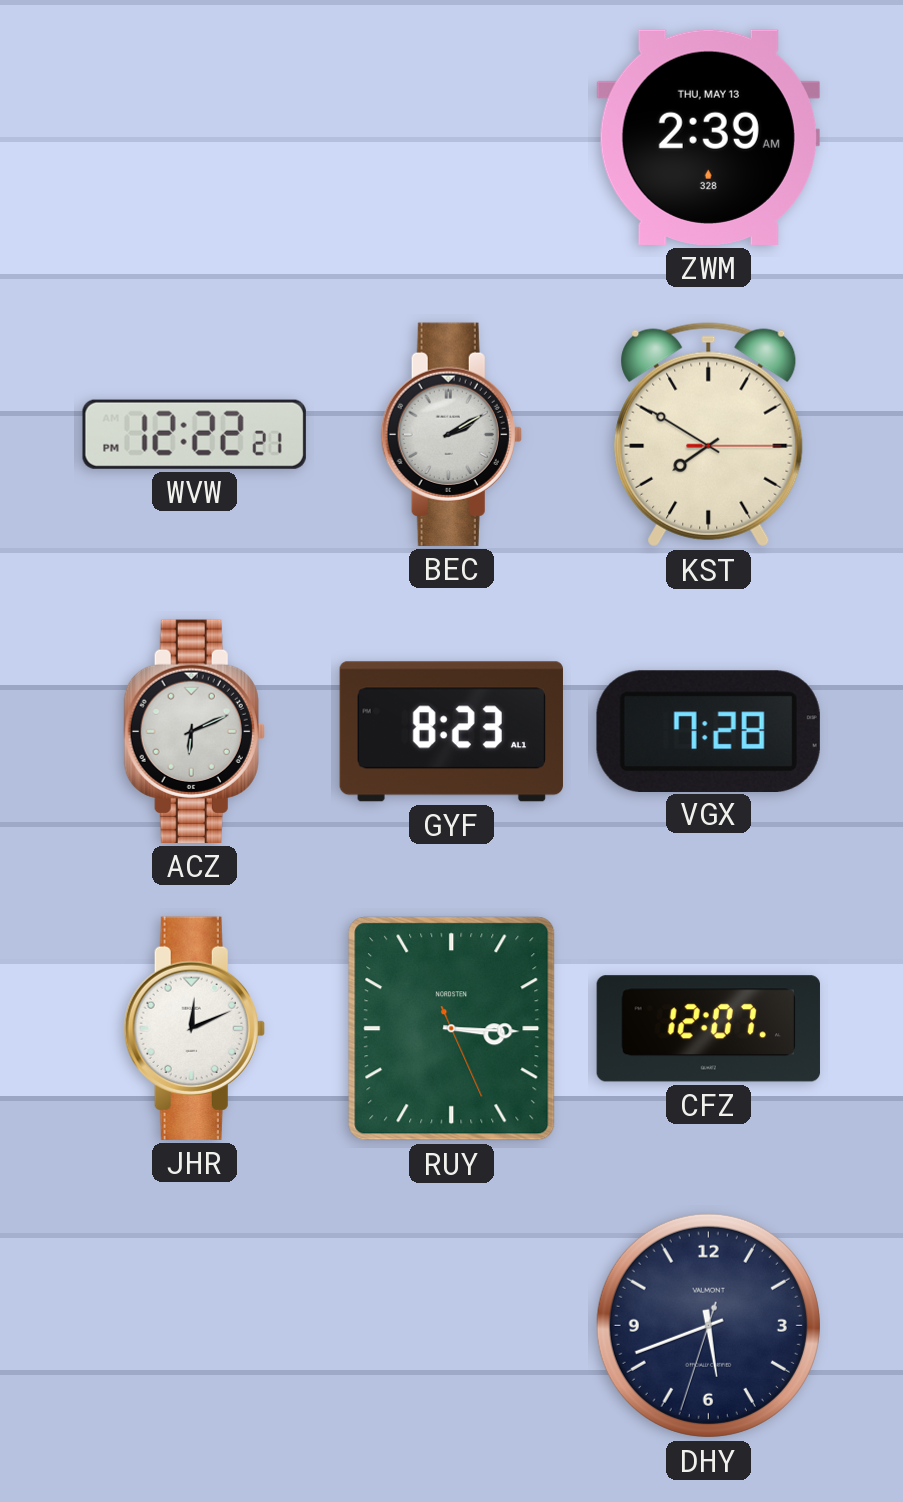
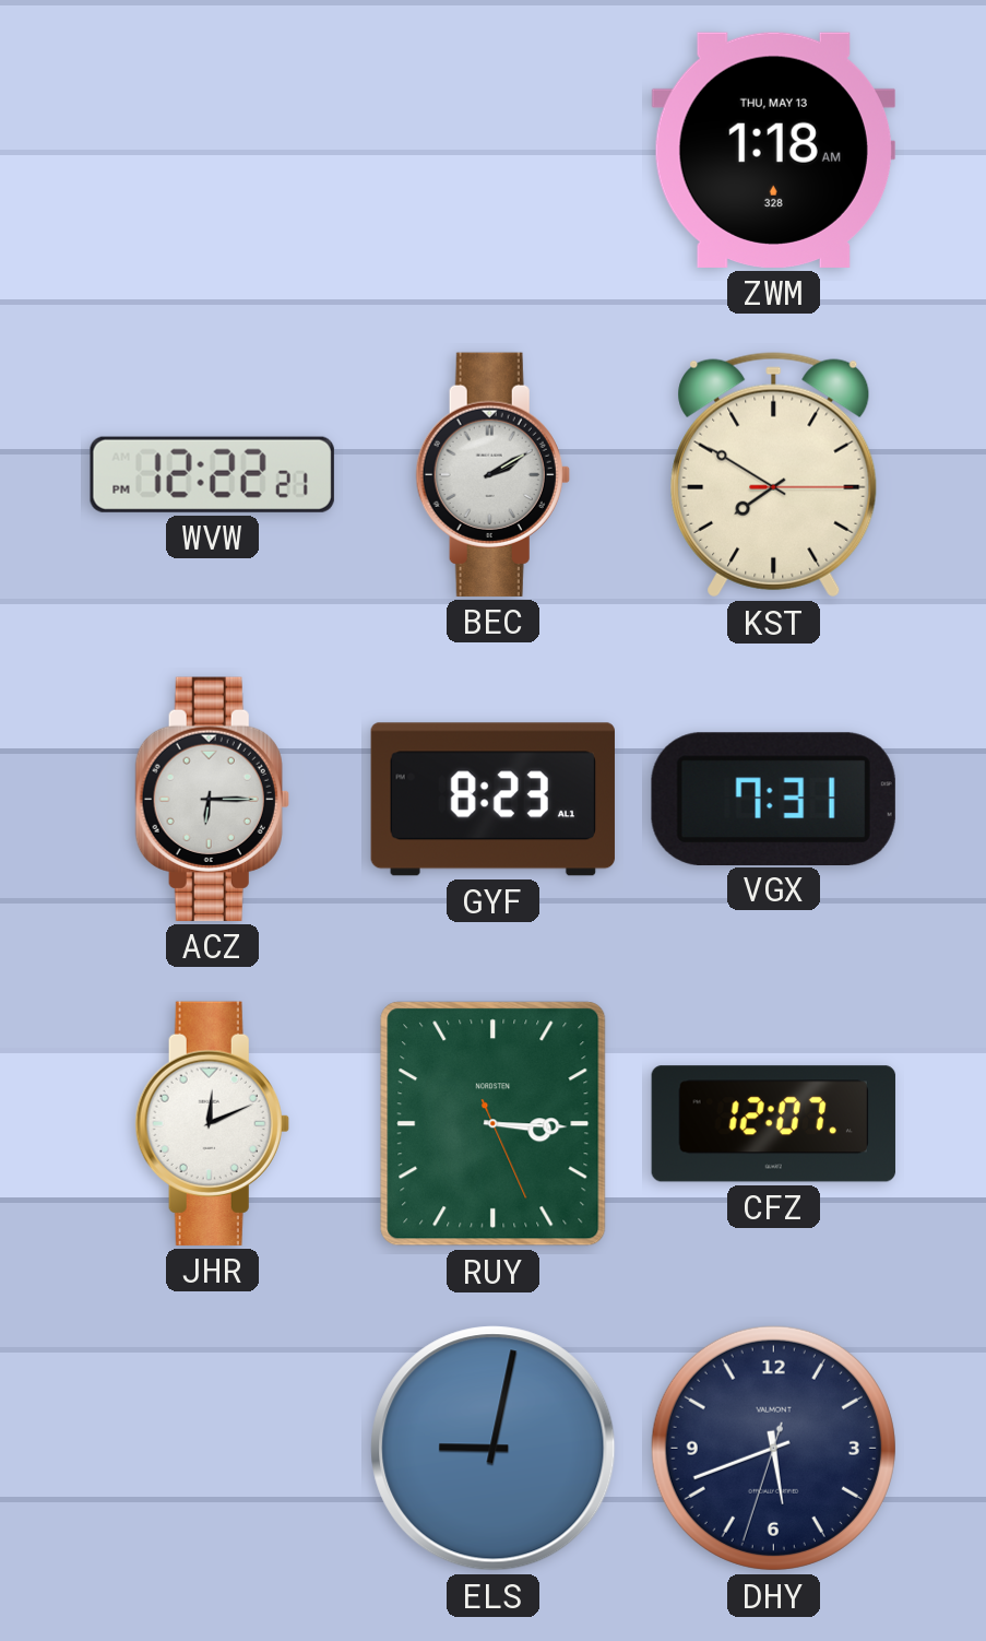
ZWM: 2:39 -> 1:18 (773, 150)
ACZ: 6:11 -> 6:15 (212, 799)
VGX: 7:28 -> 7:31 (773, 799)
ELS: none -> 9:02 (494, 1449)
